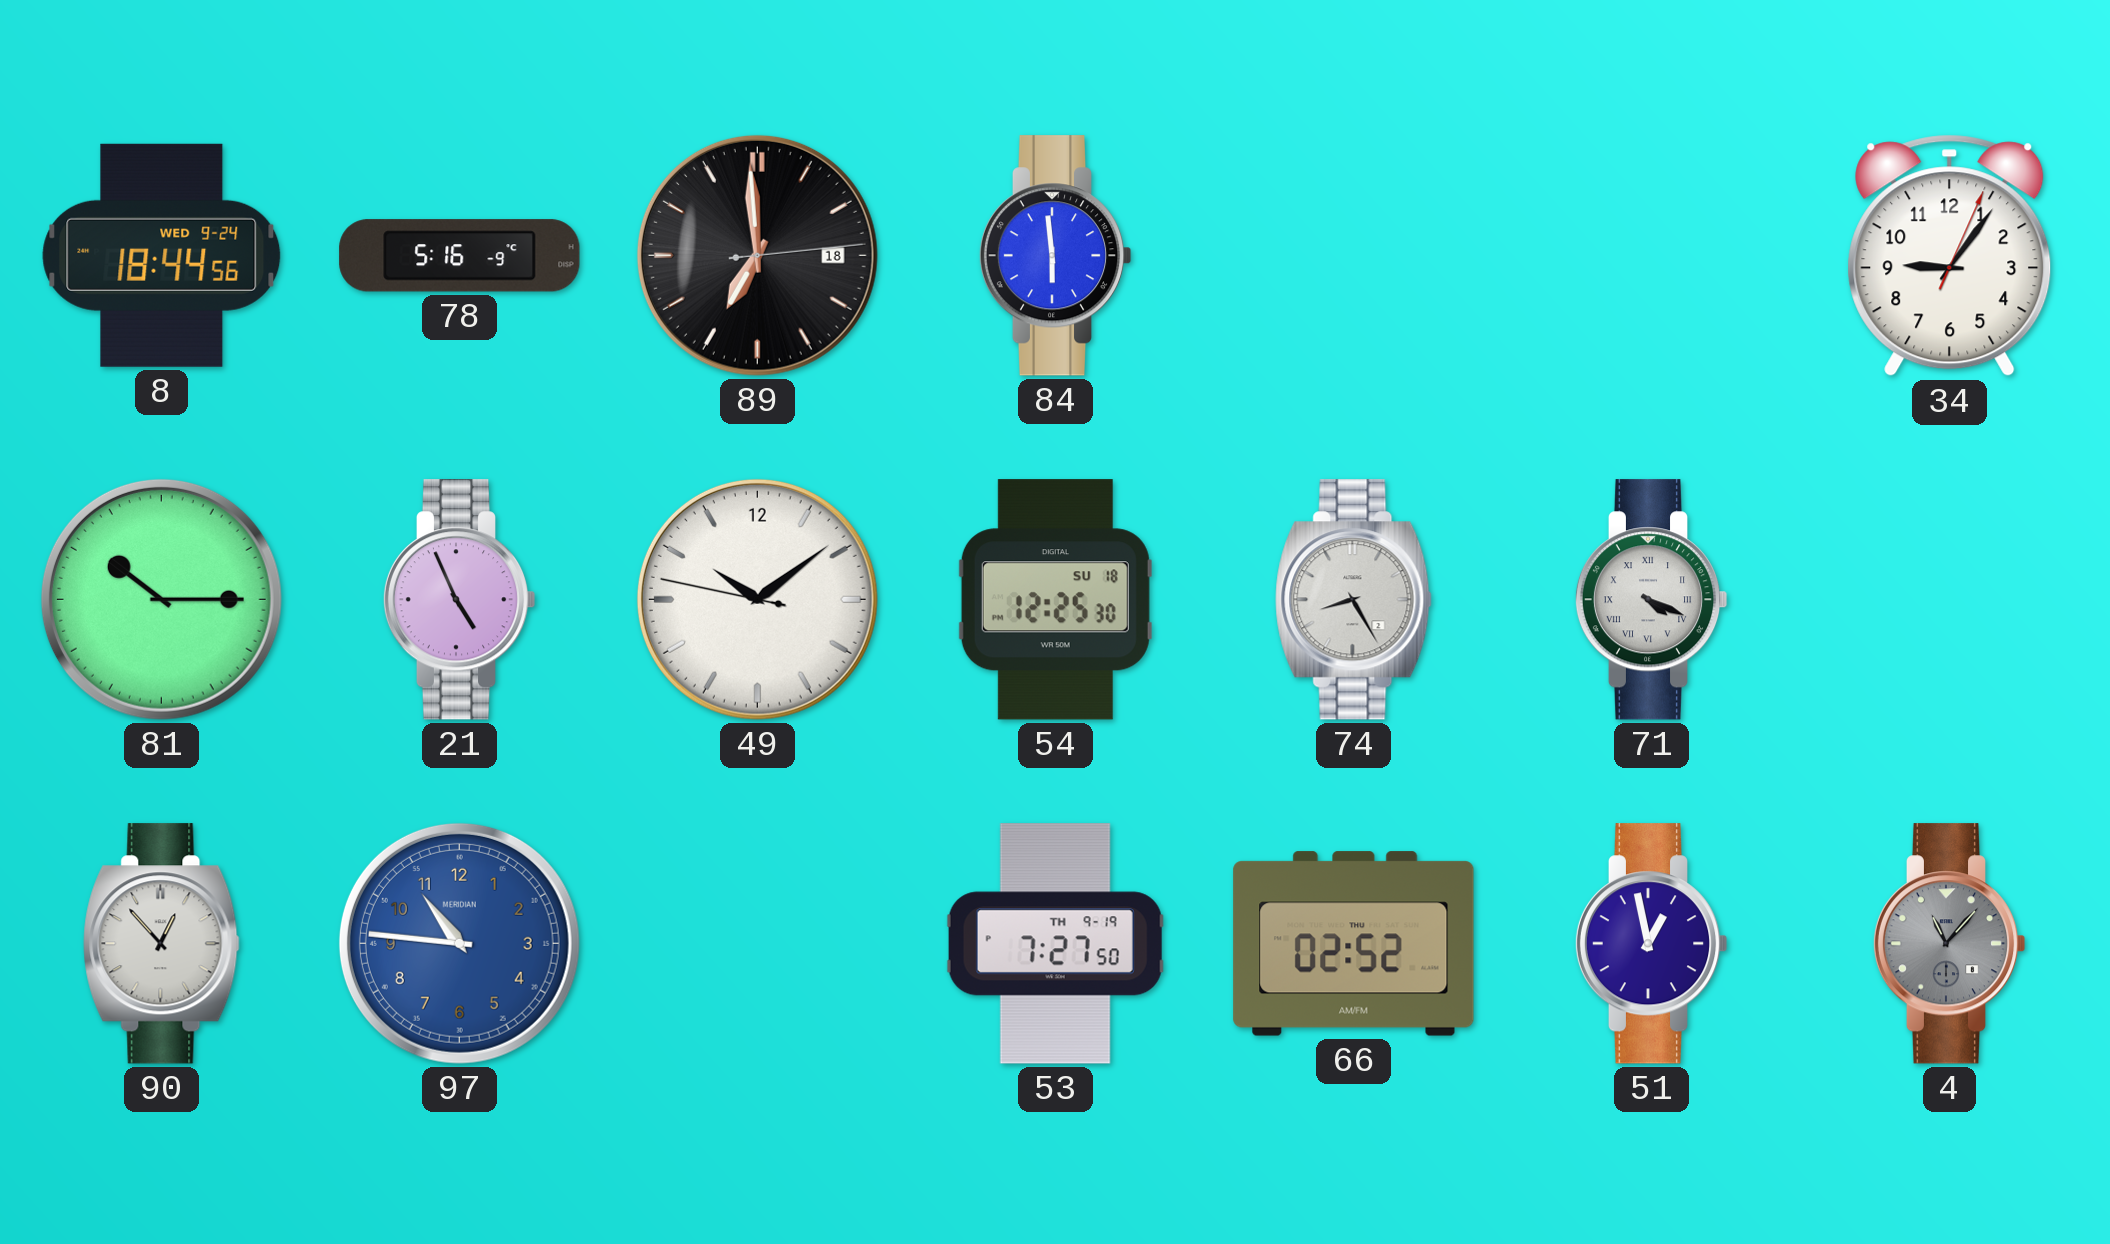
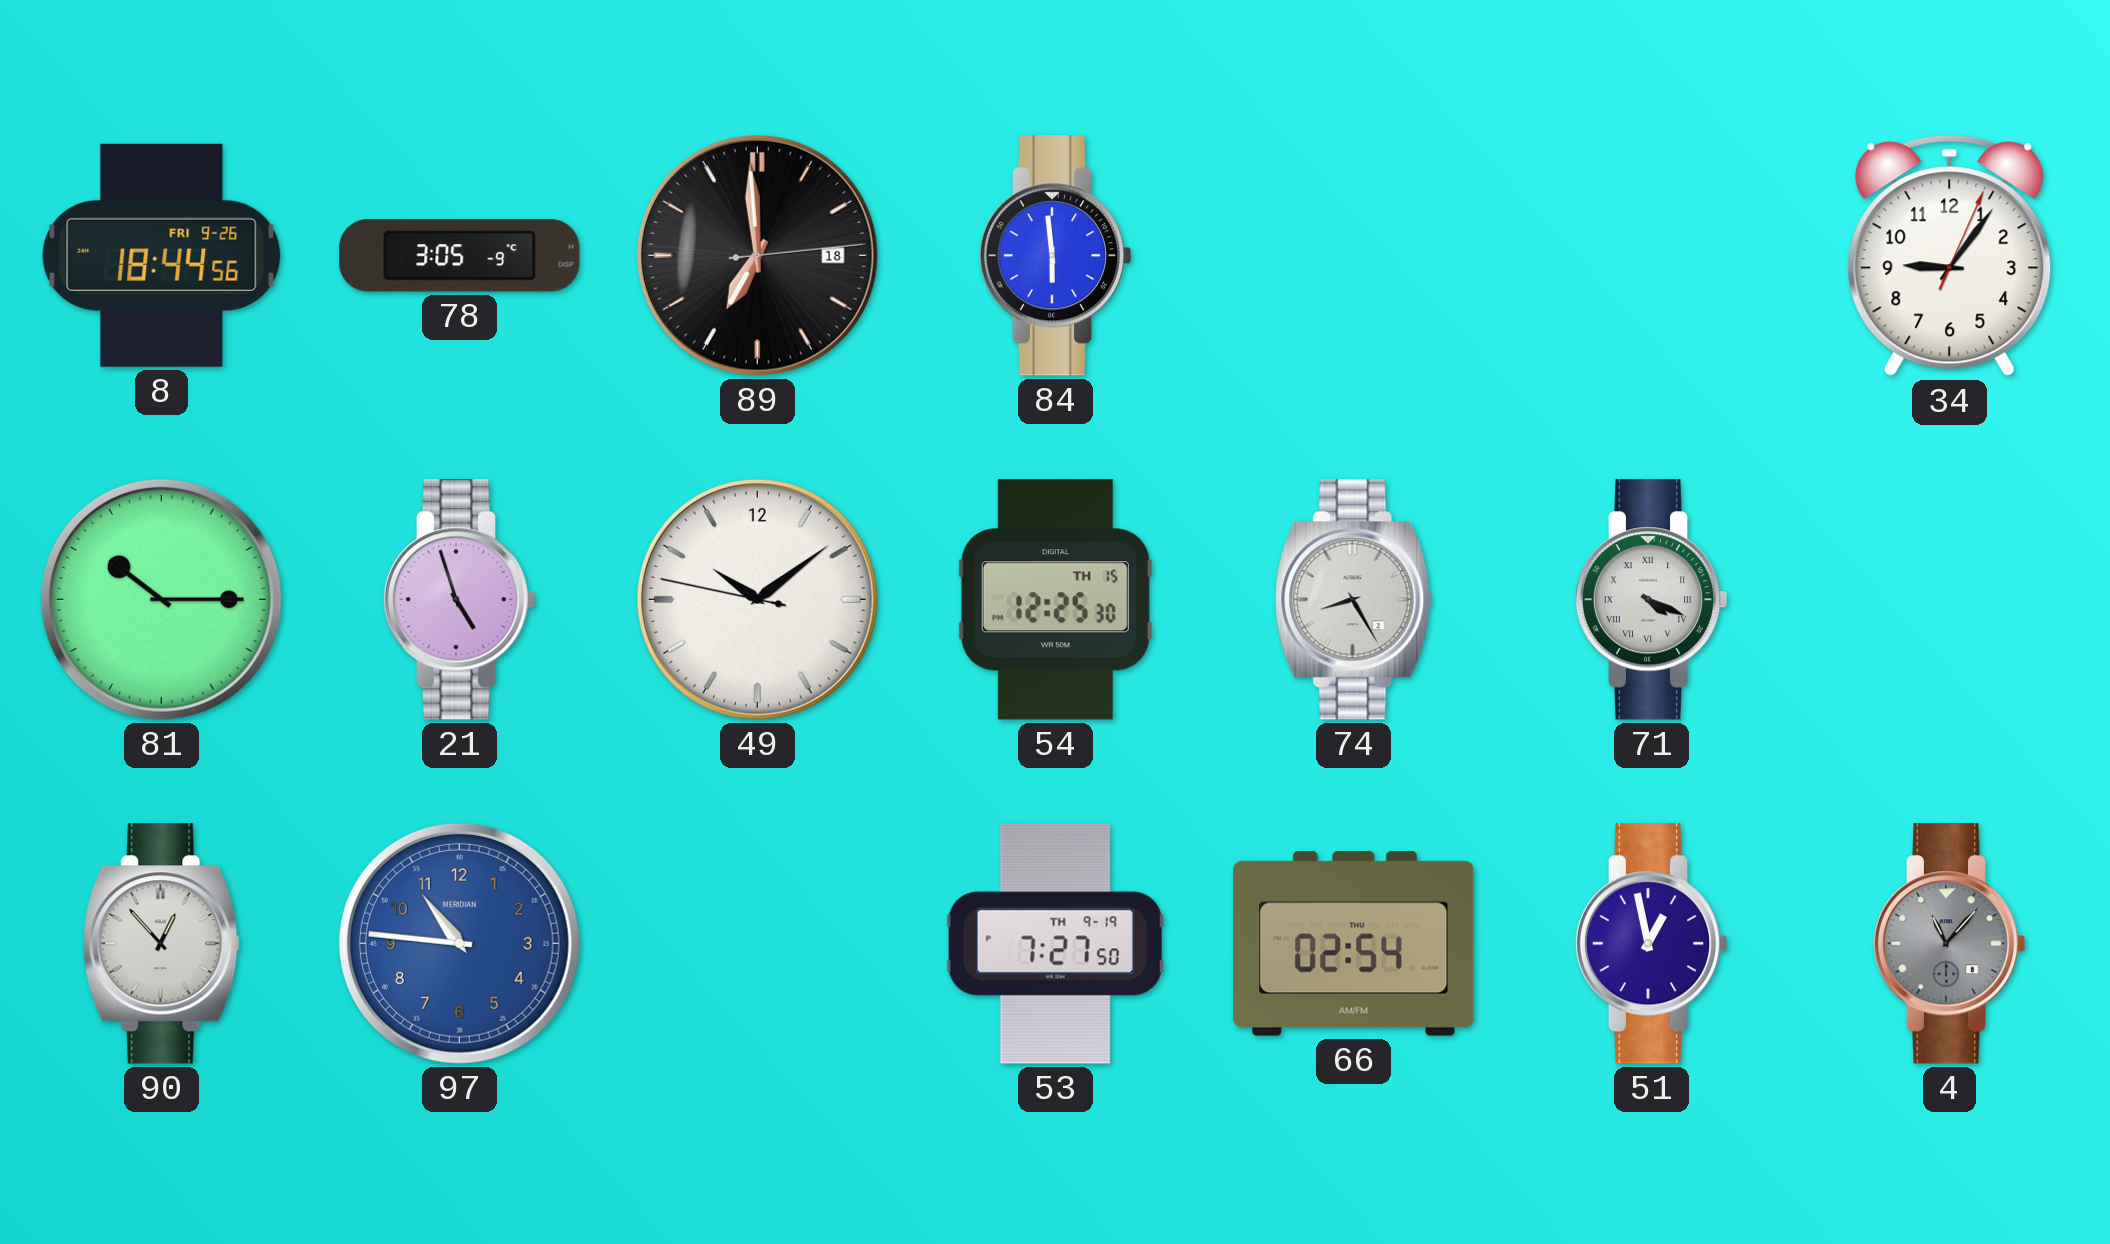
8 date: WED 9-24 -> FRI 9-26 (162, 255)
78: 5:16 -> 3:05 (460, 256)
21: 4:56 -> 4:57 (459, 600)
54 date: SU 18 -> TH 15 (1055, 600)
66: 02:52 -> 02:54 (1354, 944)
